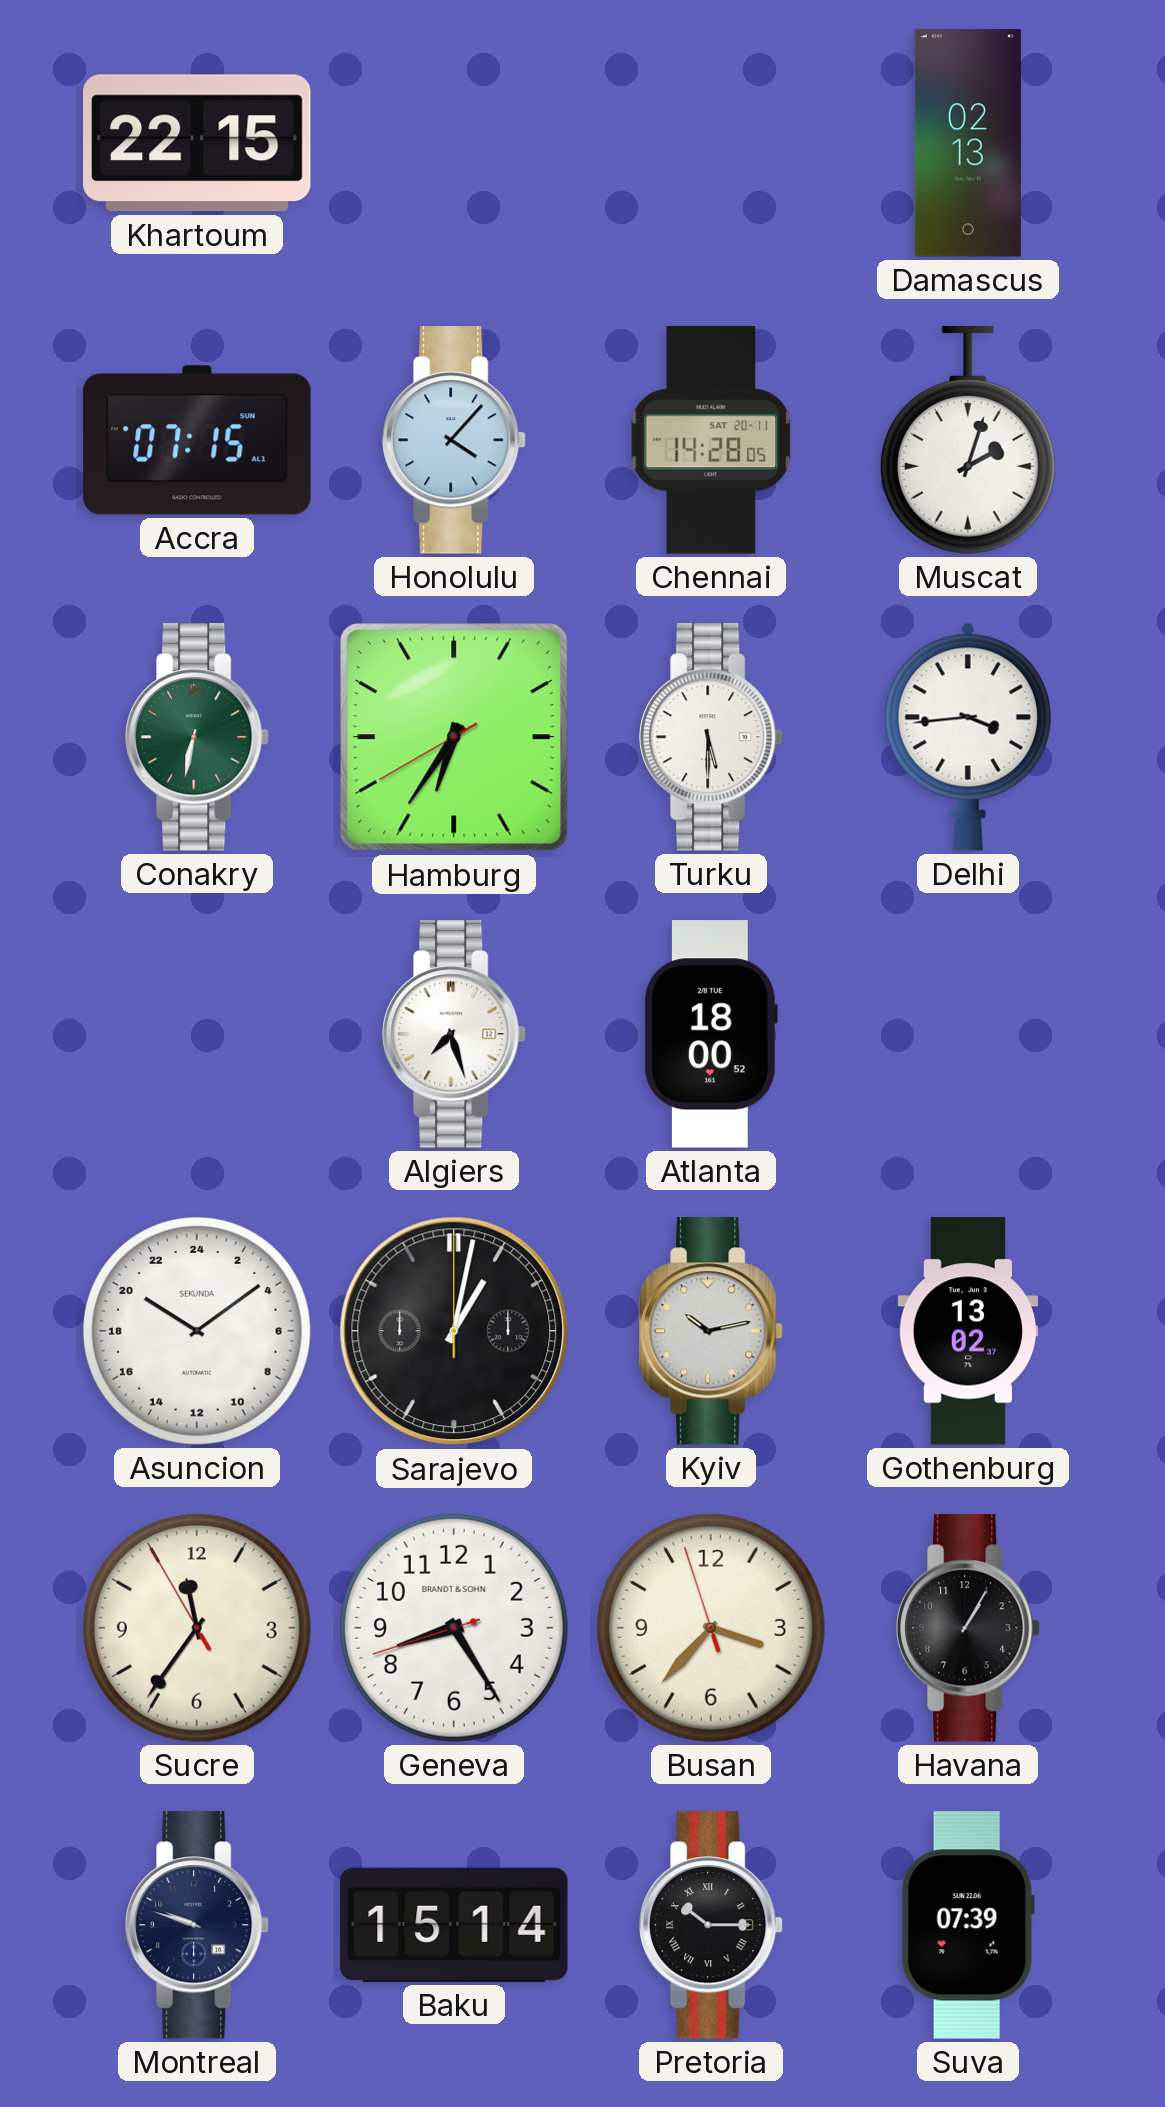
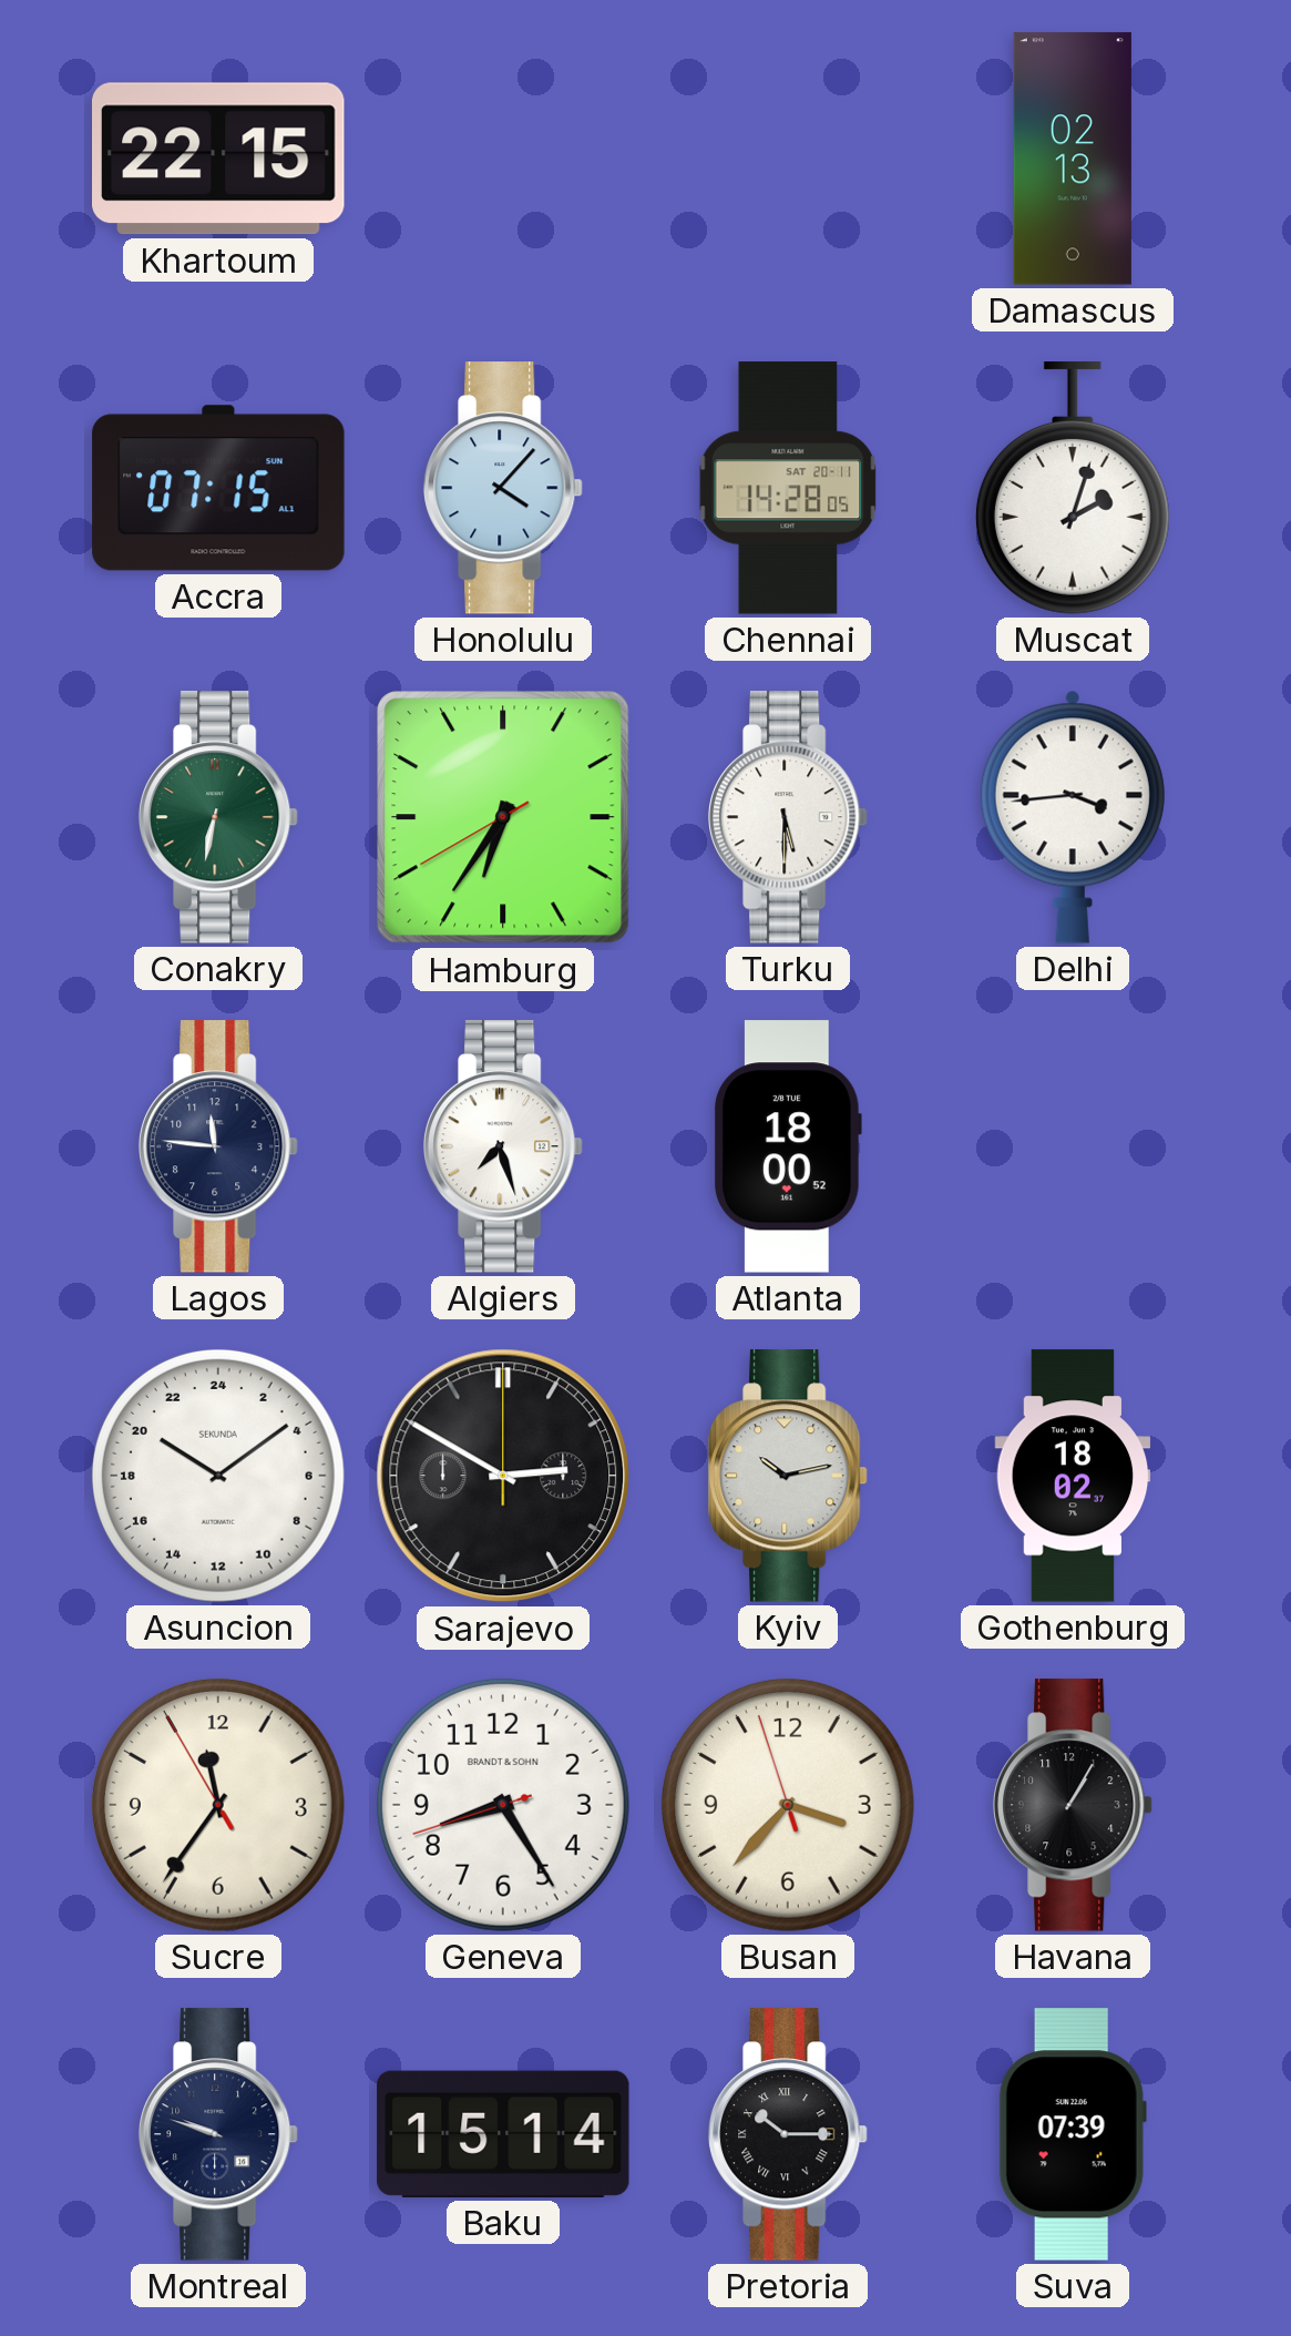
Lagos: none -> 11:46 (218, 1146)
Sarajevo: 1:02 -> 2:50 (503, 1476)
Gothenburg: 13:02 -> 18:02 (1073, 1476)
